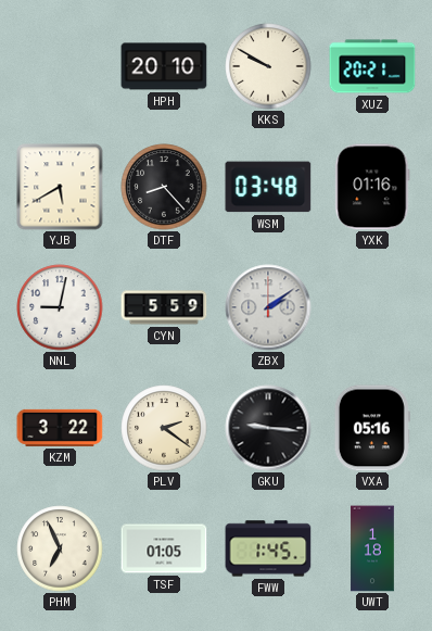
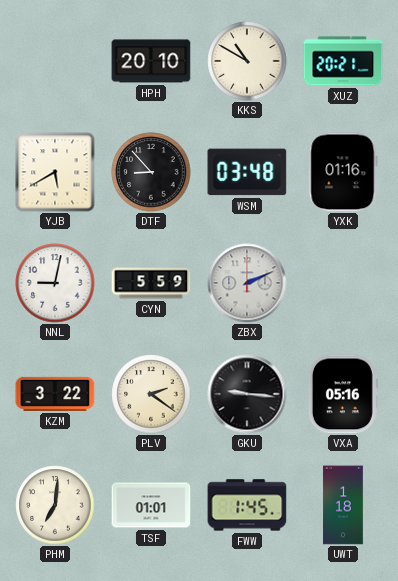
KKS: 9:50 -> 10:50 (247, 61)
DTF: 8:23 -> 8:53 (151, 172)
ZBX: 2:09 -> 2:11 (247, 283)
PHM: 6:56 -> 7:01 (55, 505)
TSF: 01:05 -> 01:01 (151, 505)
